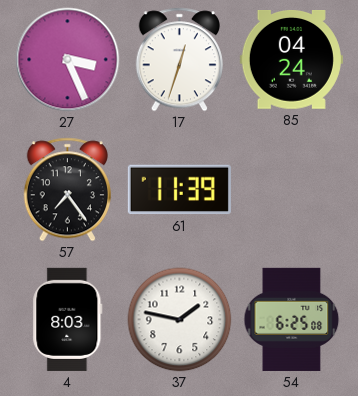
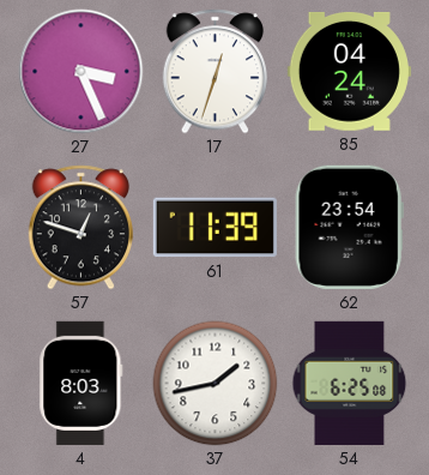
57: 7:24 -> 12:48 (80, 228)
62: none -> 23:54 (349, 227)
37: 1:47 -> 1:43 (216, 384)
